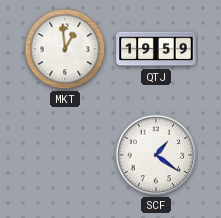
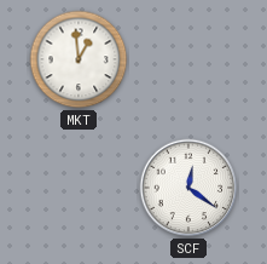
QTJ: 19:59 -> none (156, 49)
SCF: 1:21 -> 12:21 (188, 188)
